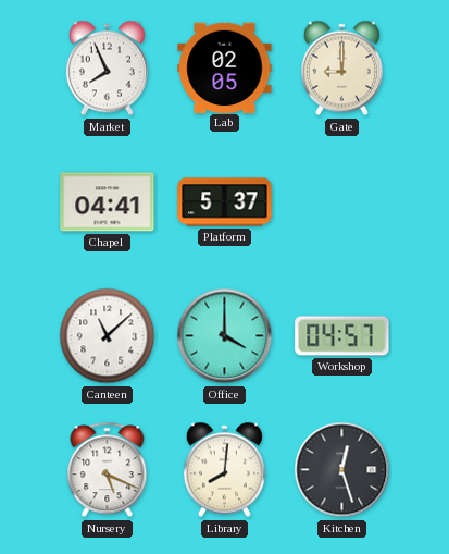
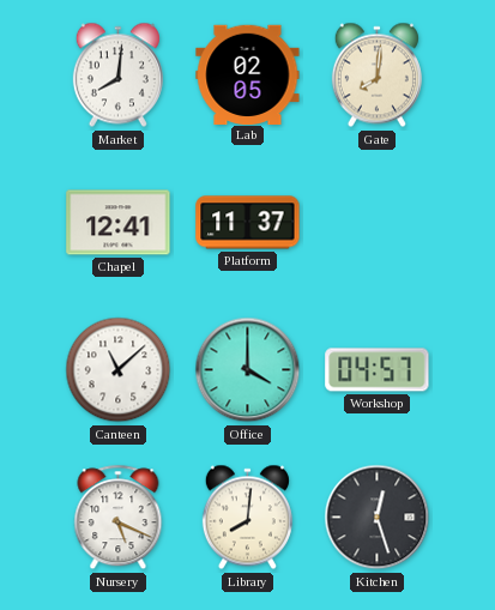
Market: 7:56 -> 8:01 (117, 76)
Gate: 9:00 -> 8:01 (376, 76)
Chapel: 04:41 -> 12:41 (119, 223)
Platform: 5:37 -> 11:37 (248, 223)
